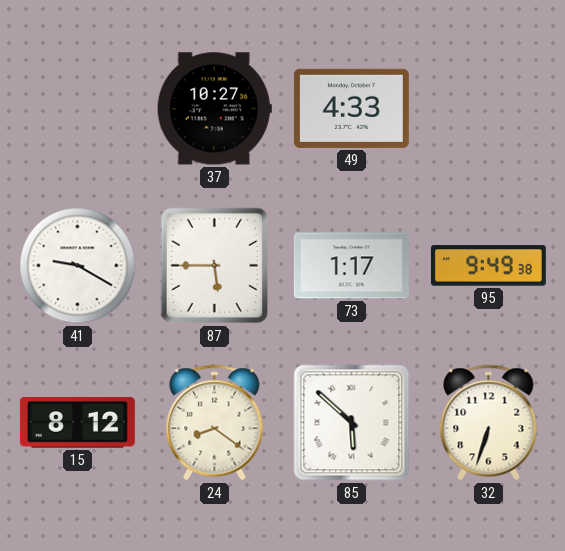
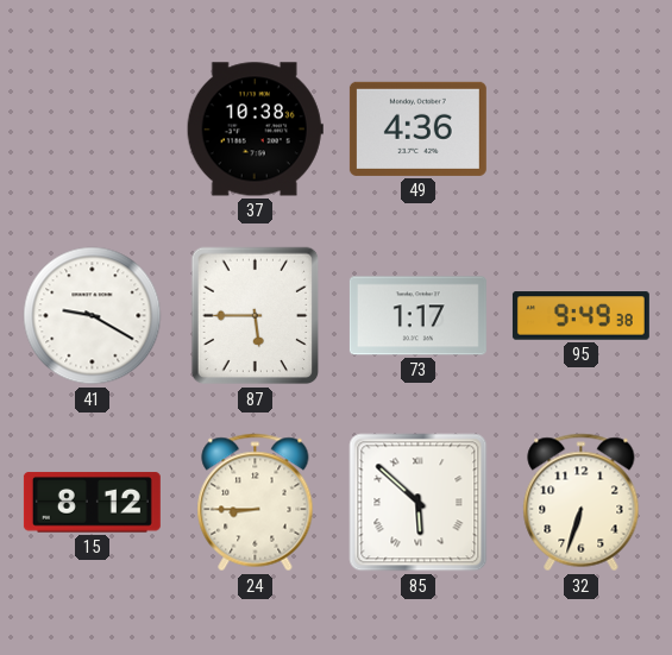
37: 10:27 -> 10:38 (255, 130)
49: 4:33 -> 4:36 (417, 128)
24: 8:21 -> 8:45 (256, 503)
